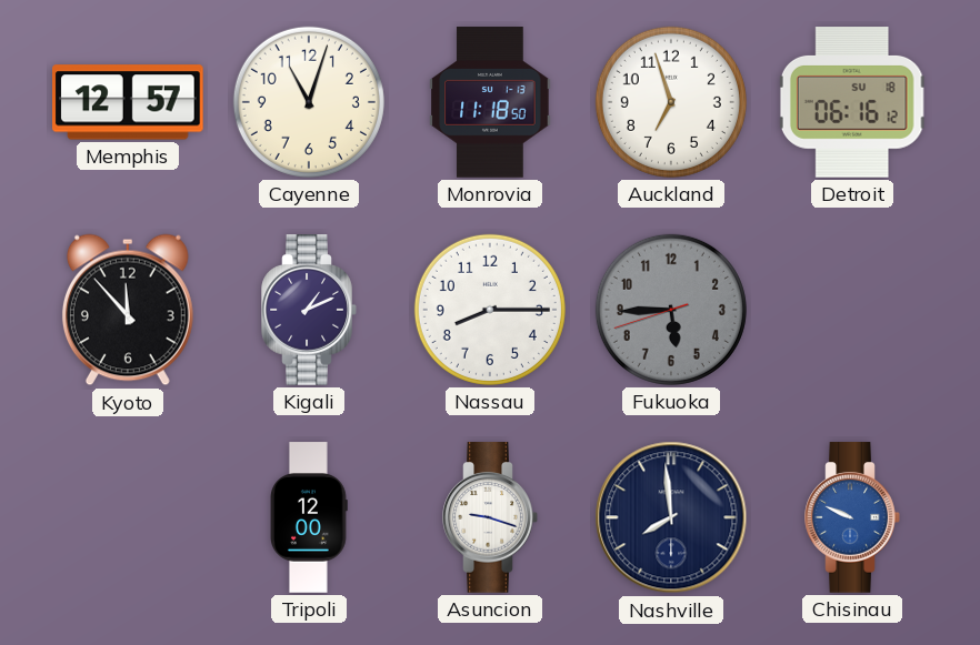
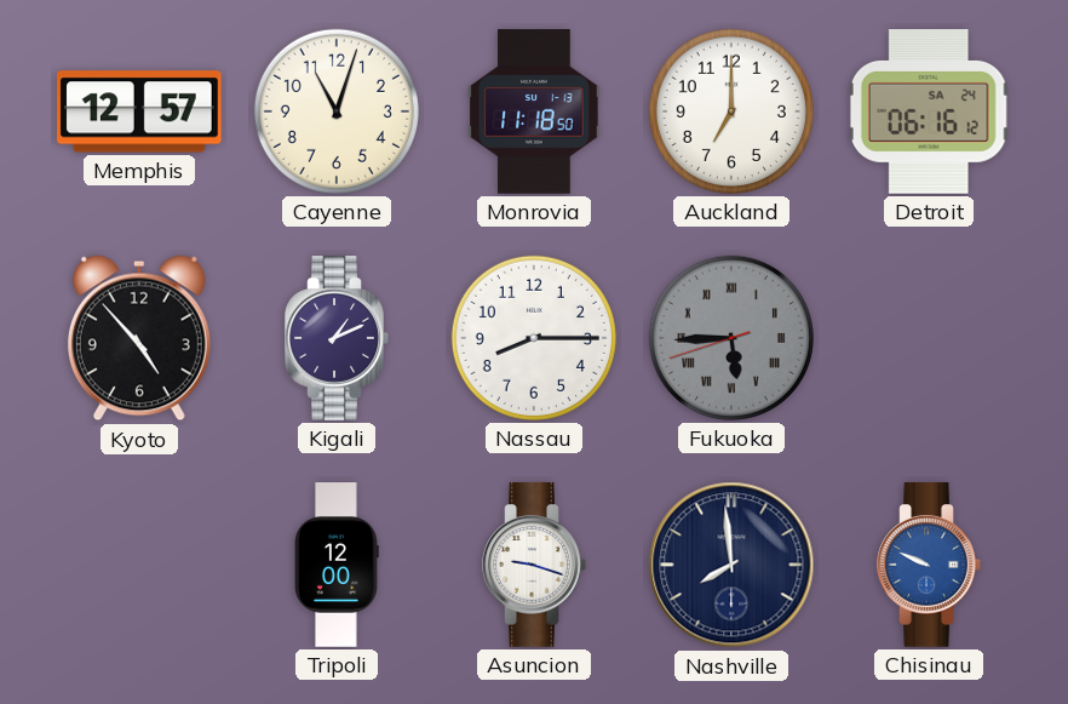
Auckland: 6:57 -> 7:00 (731, 111)
Detroit date: SU 18 -> SA 24 (929, 113)
Kyoto: 11:53 -> 4:53 (139, 338)
Fukuoka numerals: Arabic -> Roman (731, 338)
